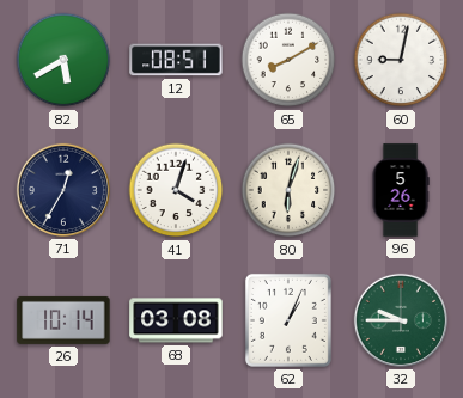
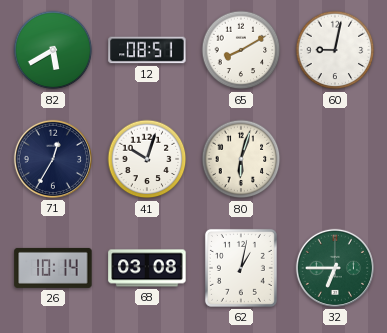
41: 4:03 -> 10:03 (147, 159)
96: 5:26 -> none (401, 190)
62: 1:04 -> 1:02 (241, 268)
32: 9:45 -> 6:45 (335, 268)
